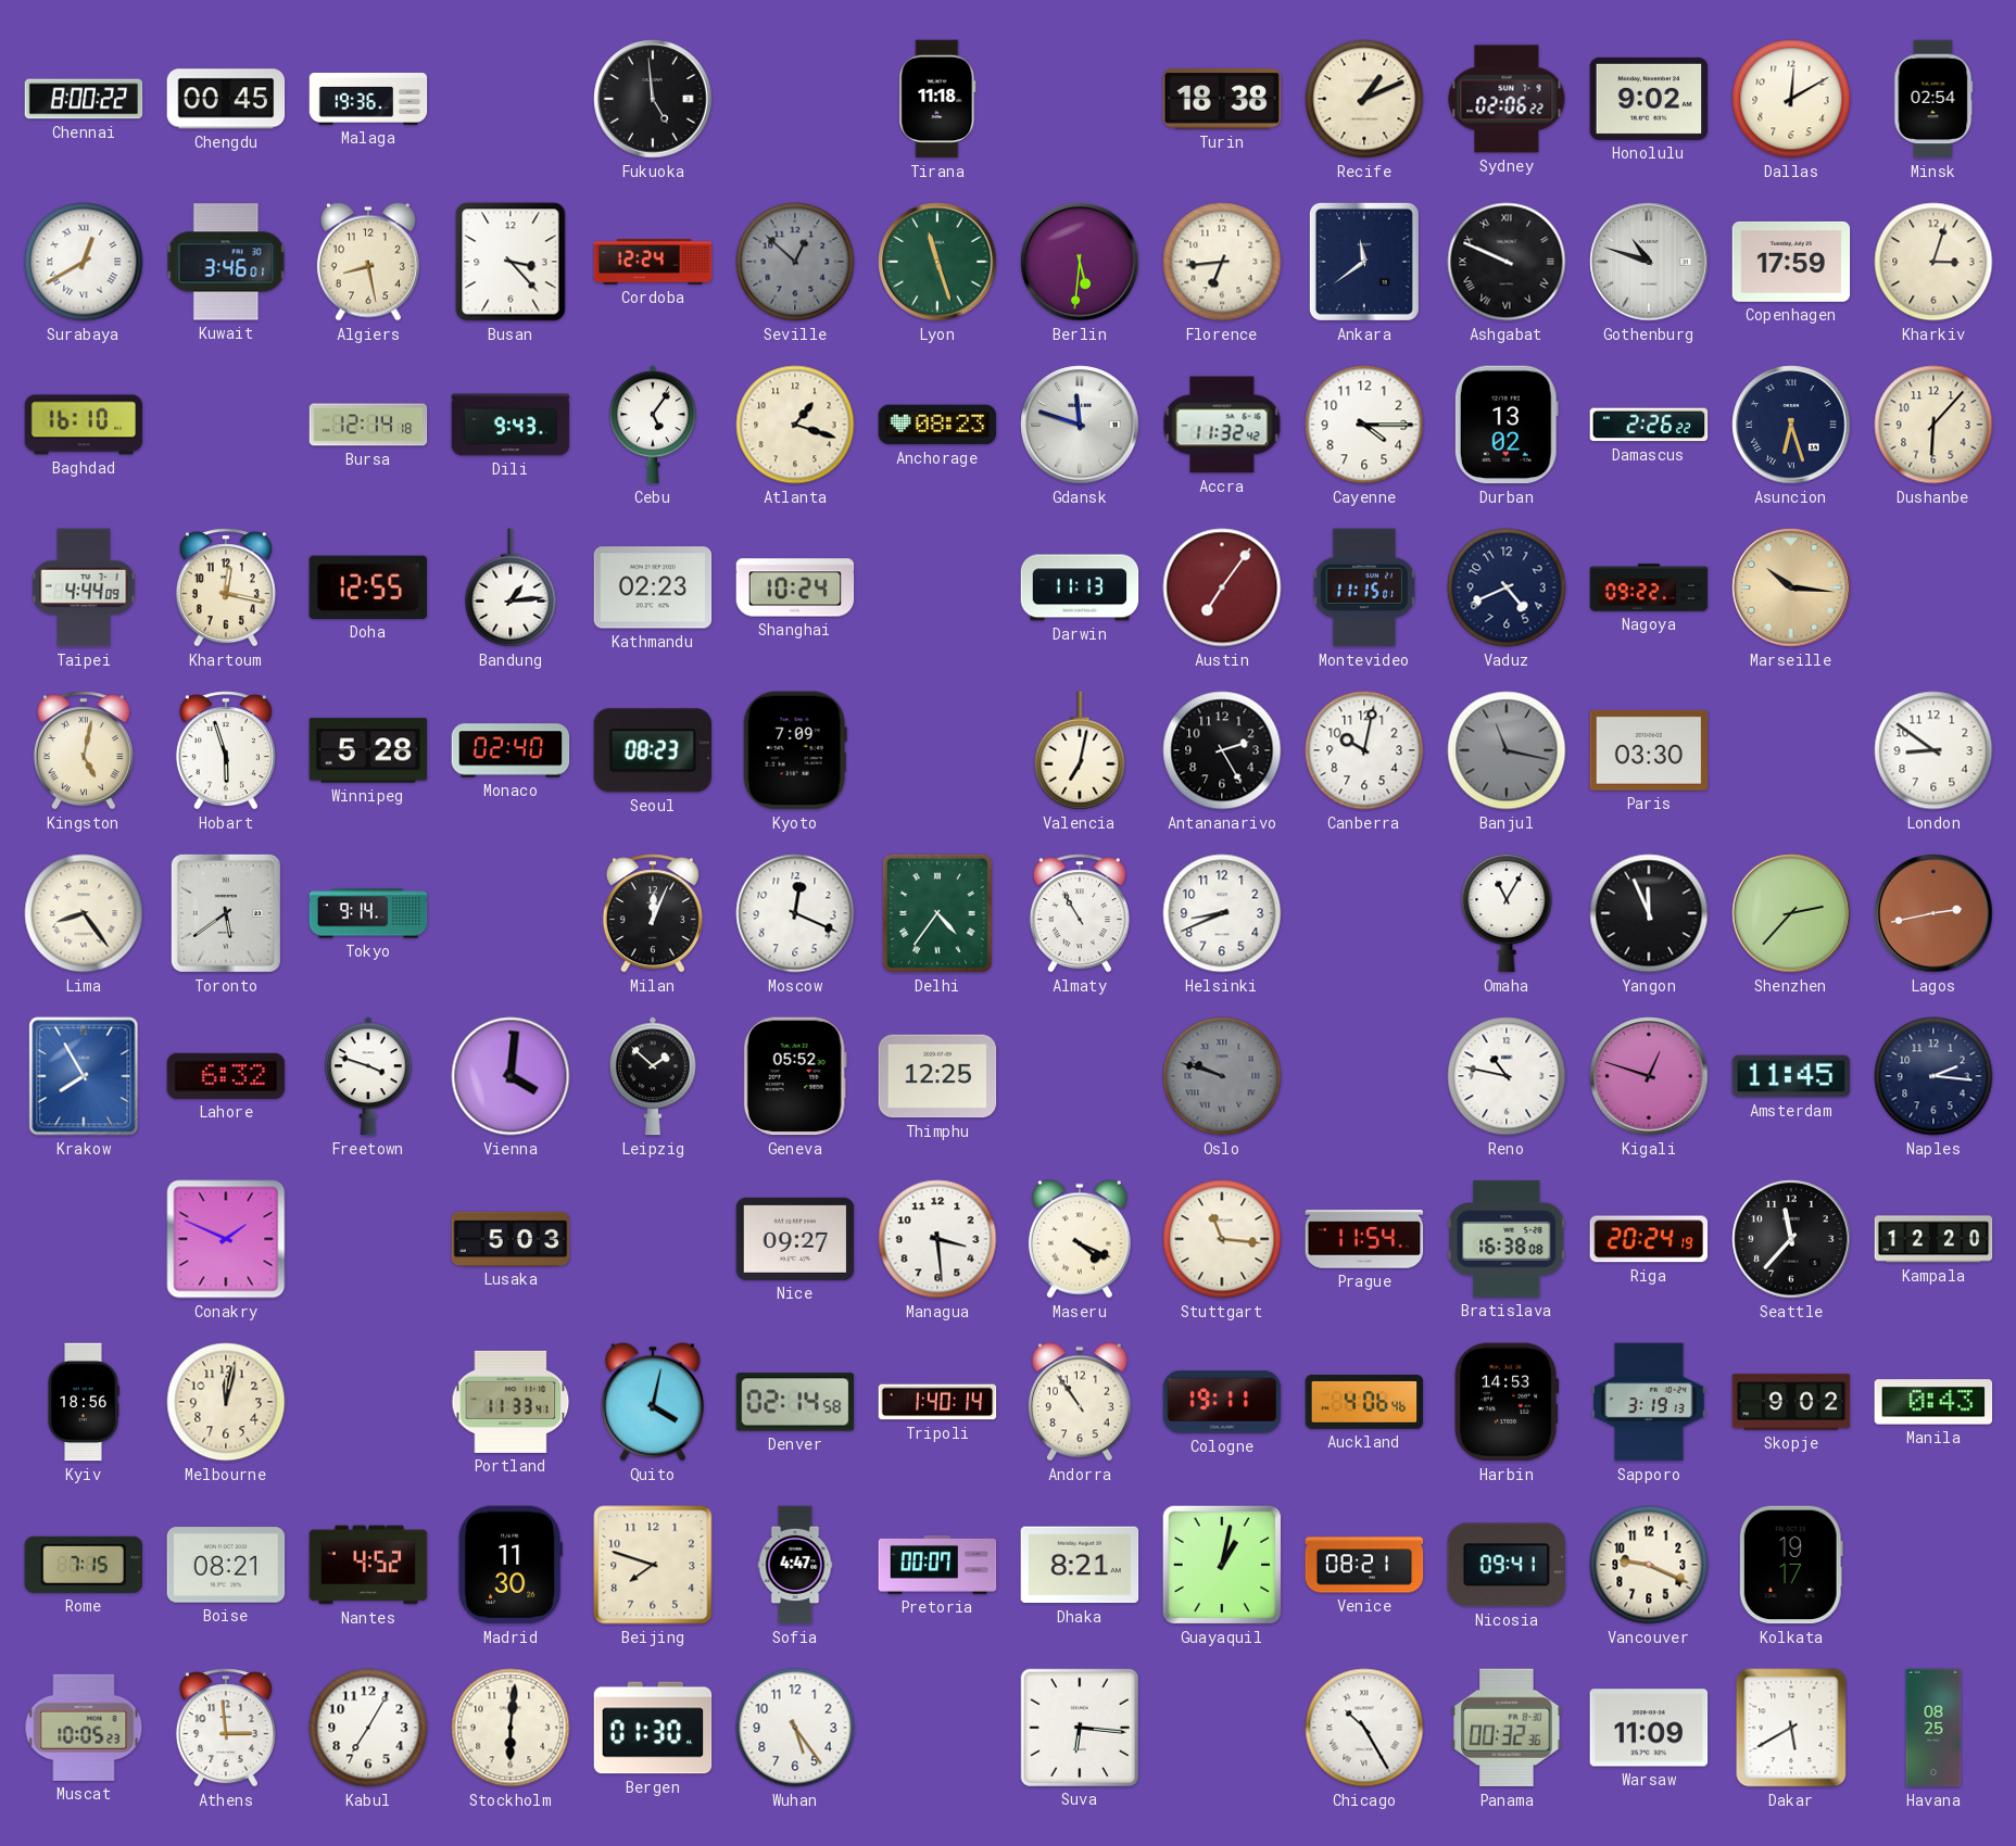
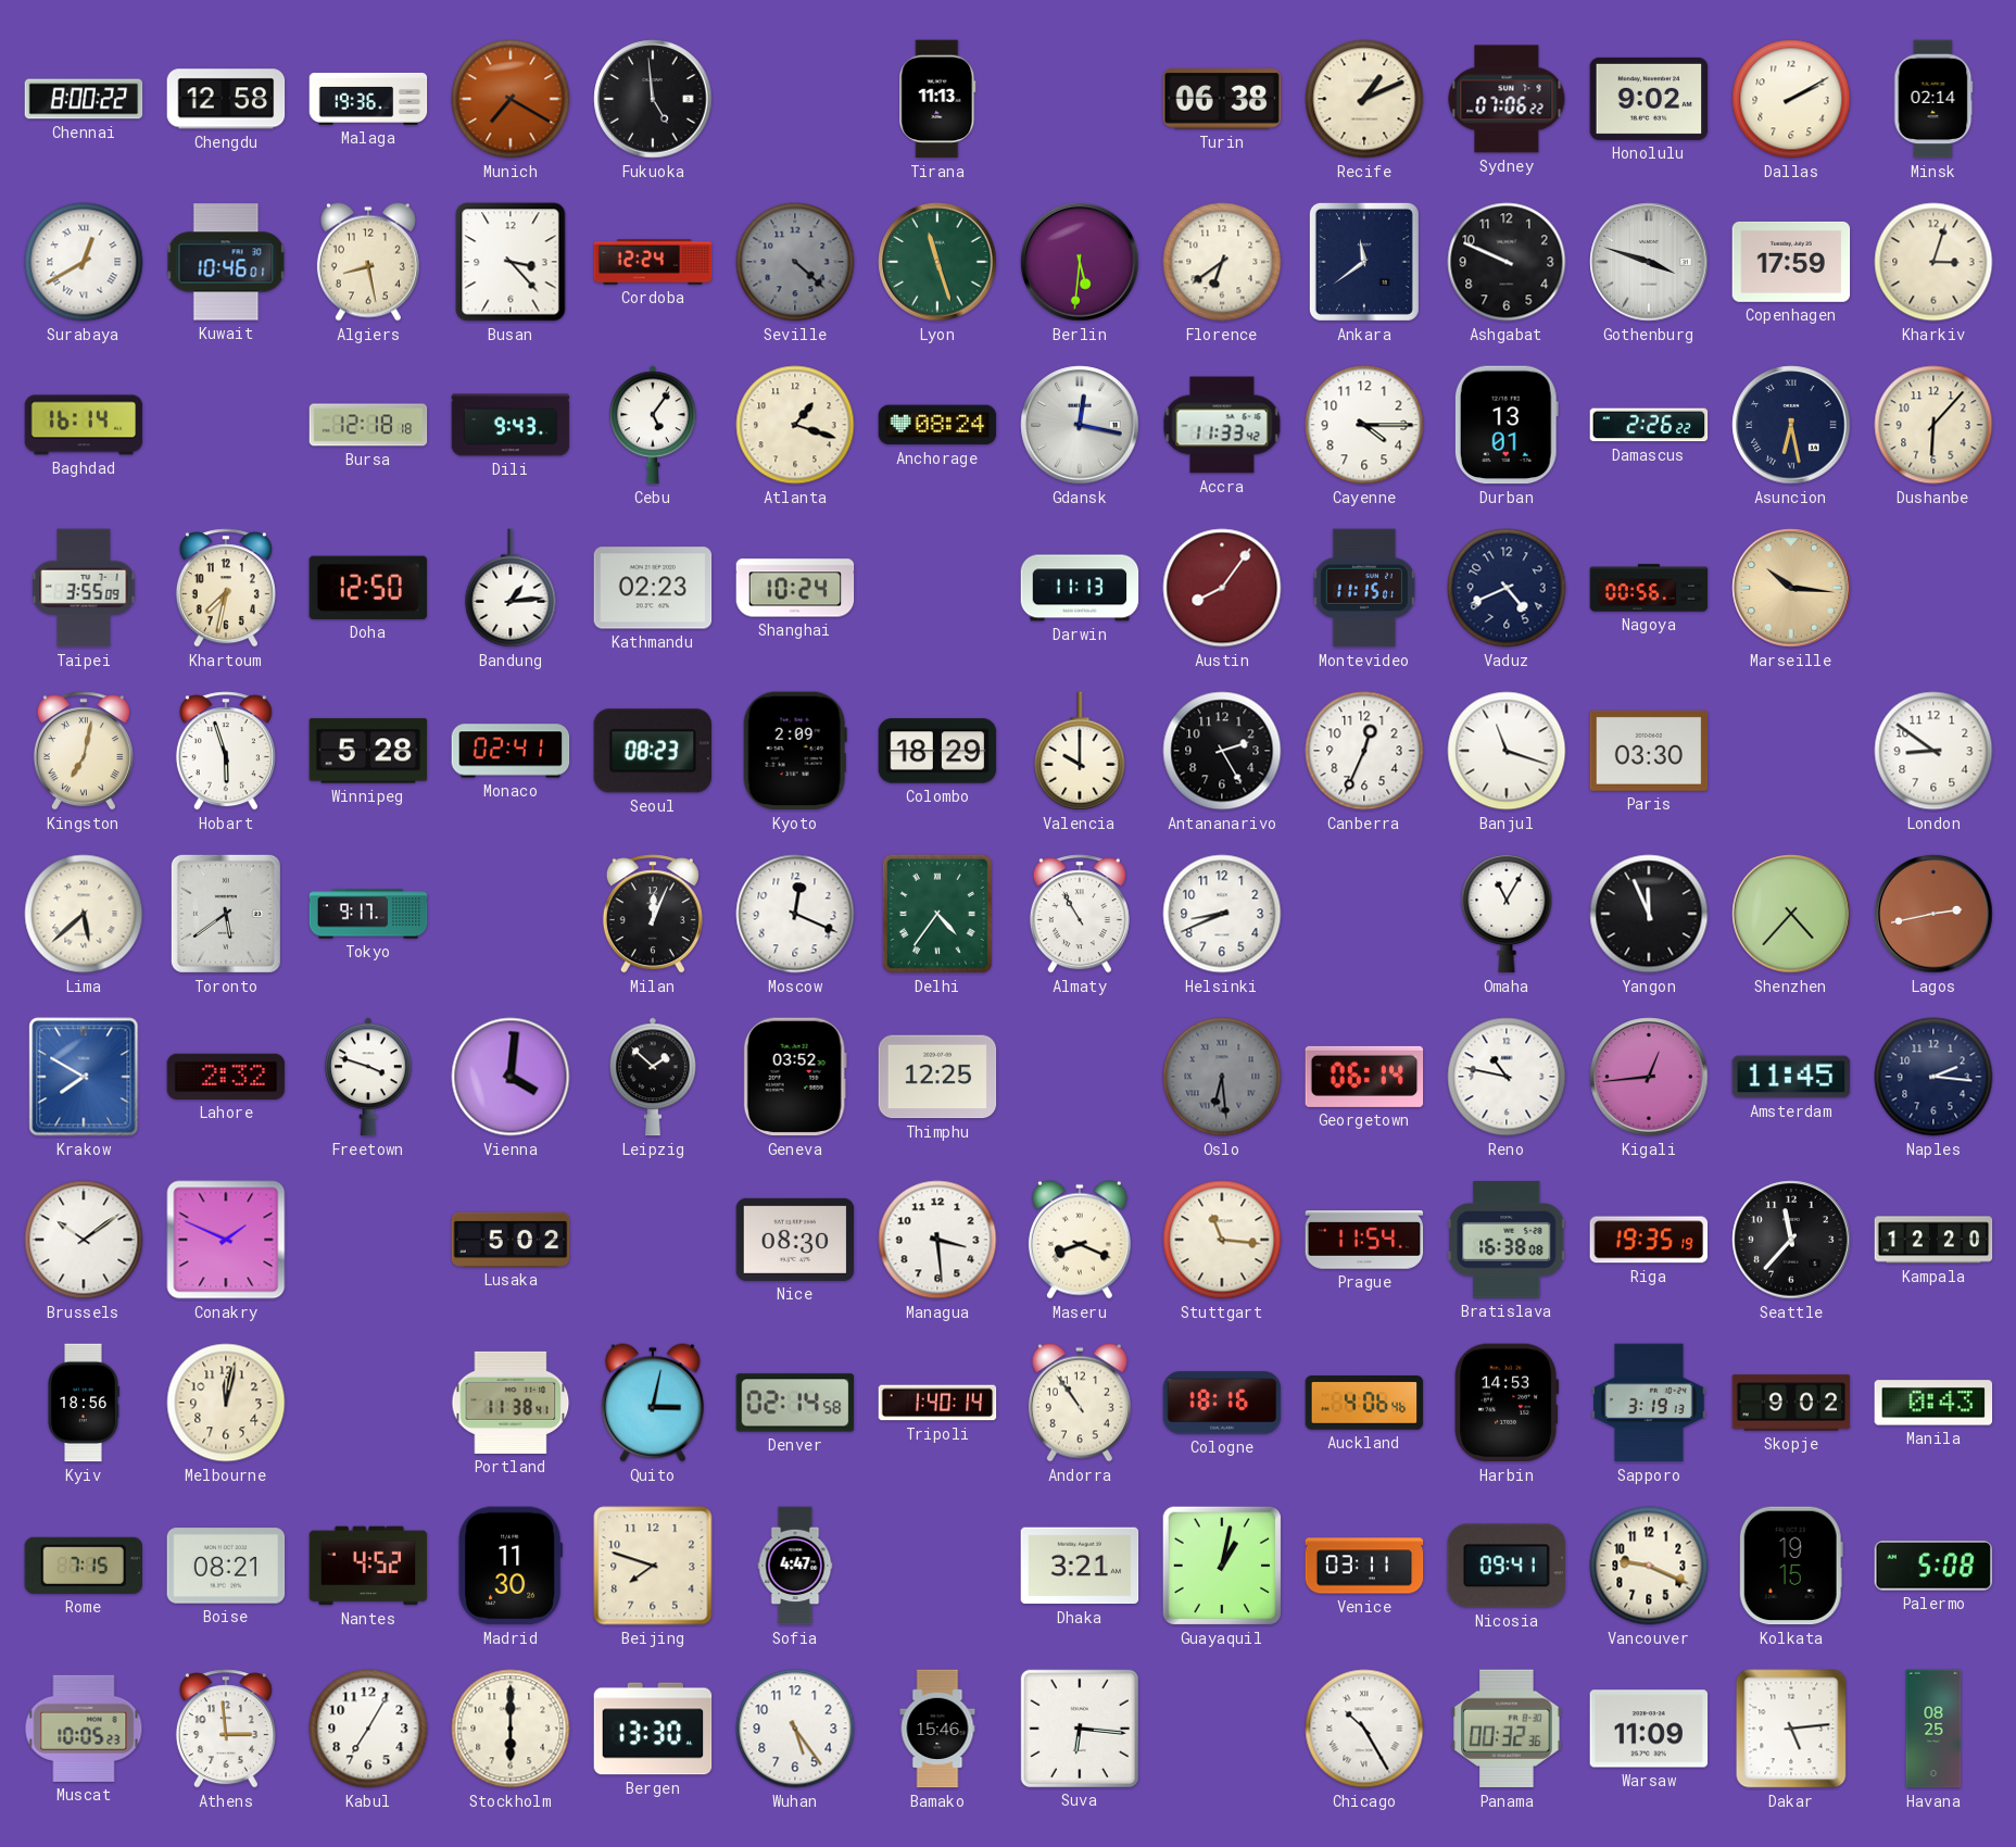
Chengdu: 00:45 -> 12:58 (226, 99)
Munich: none -> 7:20 (511, 99)
Tirana: 11:18 -> 11:13 (937, 99)
Turin: 18:38 -> 06:38 (1222, 99)
Sydney: 02:06 -> 07:06 (1507, 99)
Dallas: 12:10 -> 2:10 (1791, 99)
Minsk: 02:54 -> 02:14 (1933, 99)
Kuwait: 3:46 -> 10:46 (226, 262)
Seville: 12:52 -> 4:22 (795, 262)
Florence: 6:44 -> 6:39 (1222, 262)
Ashgabat numerals: Roman -> Arabic (1507, 262)
Gothenburg: 10:48 -> 3:48 (1649, 262)
Baghdad: 16:10 -> 16:14 (84, 425)
Bursa: 12:14 -> 12:18 (368, 425)
Anchorage: 08:23 -> 08:24 (937, 425)
Gdansk: 11:48 -> 12:17 (1080, 425)
Accra: 11:32 -> 11:33 (1222, 425)
Durban: 13:02 -> 13:01 (1507, 425)
Asuncion: 6:27 -> 6:28 (1791, 425)
Taipei: 4:44 -> 3:55 (84, 588)
Khartoum: 12:17 -> 7:32 (226, 588)
Doha: 12:55 -> 12:50 (367, 588)
Austin: 7:06 -> 8:06 (1222, 588)
Nagoya: 09:22 -> 00:56 (1649, 588)
Kingston: 5:02 -> 7:02 (84, 751)
Monaco: 02:40 -> 02:41 (511, 751)
Kyoto: 7:09 -> 2:09 (795, 751)
Colombo: none -> 18:29 (937, 751)
Valencia: 7:02 -> 10:00 (1080, 751)
Canberra: 10:02 -> 12:34 (1364, 751)
Banjul: 11:17 -> 11:18 (1507, 751)
Banjul dial: grey -> white (1507, 751)
Lima: 8:24 -> 5:38 (84, 914)
Tokyo: 9:14 -> 9:17 (368, 914)
Shenzhen: 2:37 -> 4:37 (1791, 914)
Krakow: 7:55 -> 7:50 (84, 1077)
Lahore: 6:32 -> 2:32 (226, 1077)
Geneva: 05:52 -> 03:52 (795, 1077)
Oslo: 9:48 -> 6:29 (1222, 1077)
Georgetown: none -> 06:14 (1364, 1077)
Kigali: 12:48 -> 12:44 (1649, 1077)
Brussels: none -> 10:09 (84, 1240)
Lusaka: 5:03 -> 5:02 (511, 1240)
Nice: 09:27 -> 08:30 (795, 1240)
Maseru: 4:19 -> 8:19 (1080, 1240)
Riga: 20:24 -> 19:35 (1649, 1240)
Portland: 11:33 -> 11:38 (511, 1403)
Quito: 4:02 -> 3:02 (653, 1403)
Cologne: 19:11 -> 18:16 (1222, 1403)
Pretoria: 00:07 -> none (937, 1565)
Dhaka: 8:21 -> 3:21 (1080, 1566)
Venice: 08:21 -> 03:11 (1364, 1566)
Kolkata: 19:17 -> 19:15 (1791, 1566)
Palermo: none -> 5:08 (1933, 1567)
Stockholm: 6:01 -> 6:00 (511, 1729)
Bergen: 01:30 -> 13:30 (653, 1729)
Bamako: none -> 15:46 (937, 1729)
Dakar: 5:40 -> 5:14 (1791, 1729)
